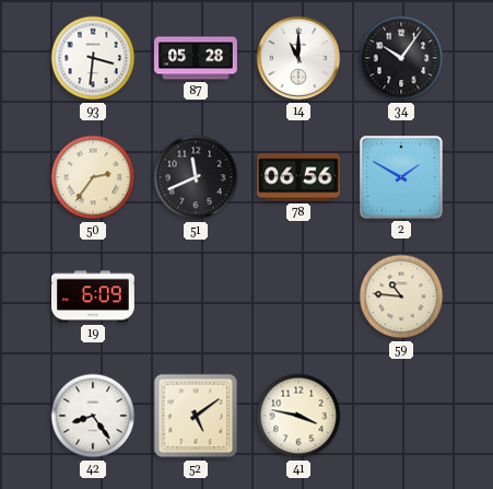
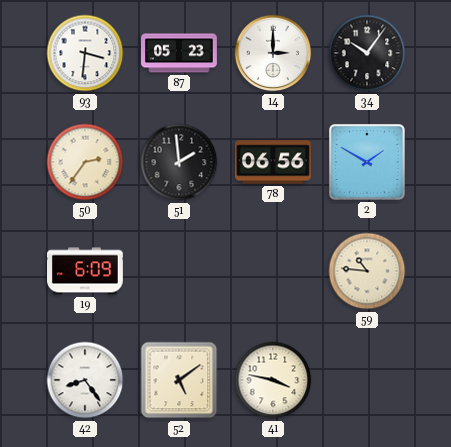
87: 05:28 -> 05:23 (180, 53)
14: 11:00 -> 3:00 (273, 53)
51: 11:41 -> 1:59 (179, 162)
